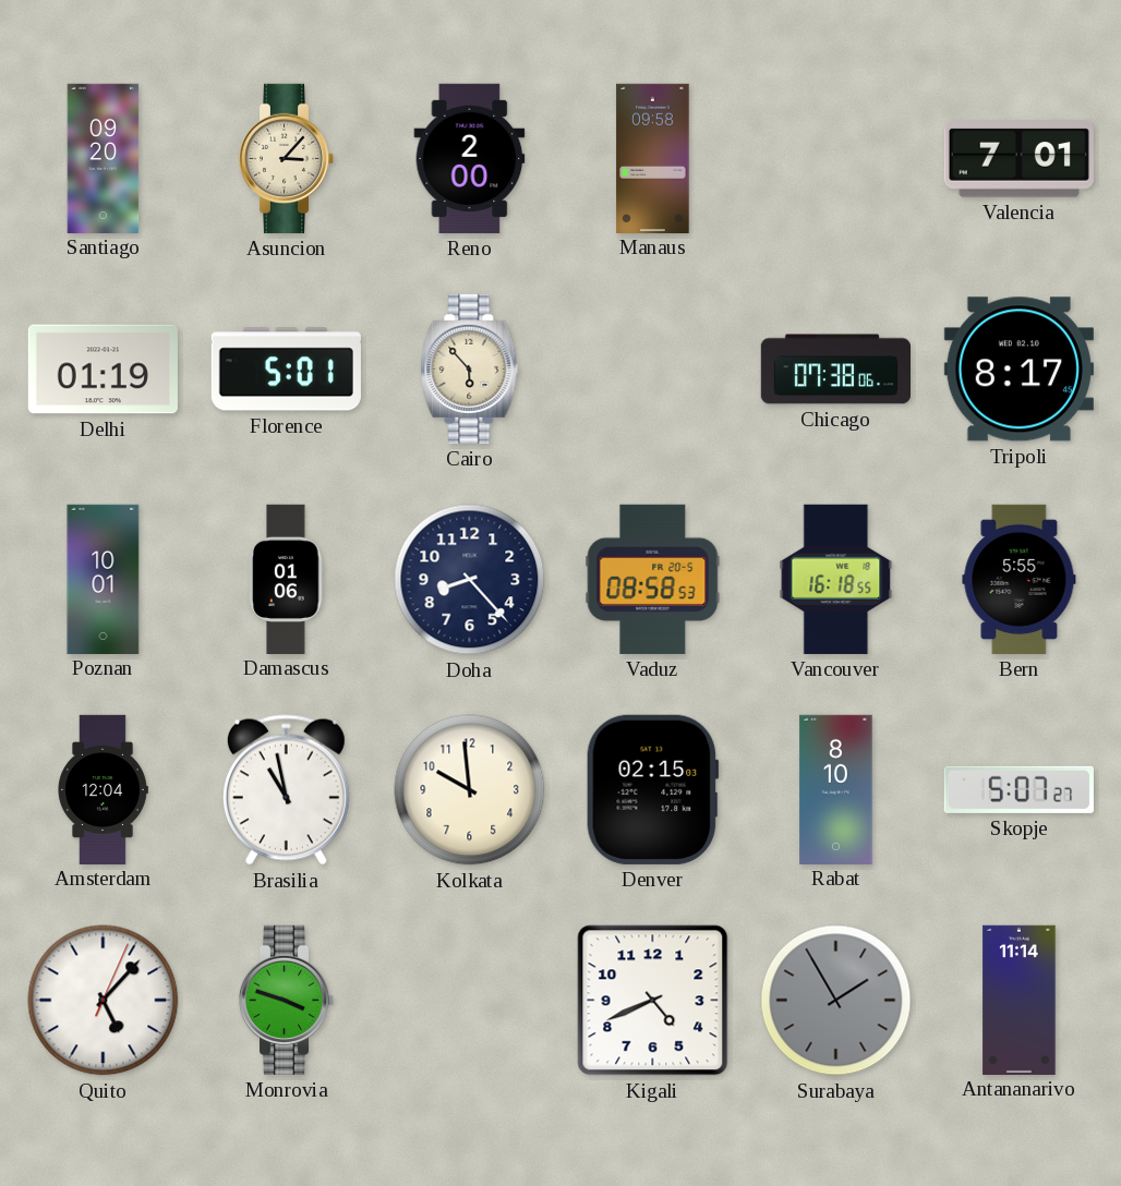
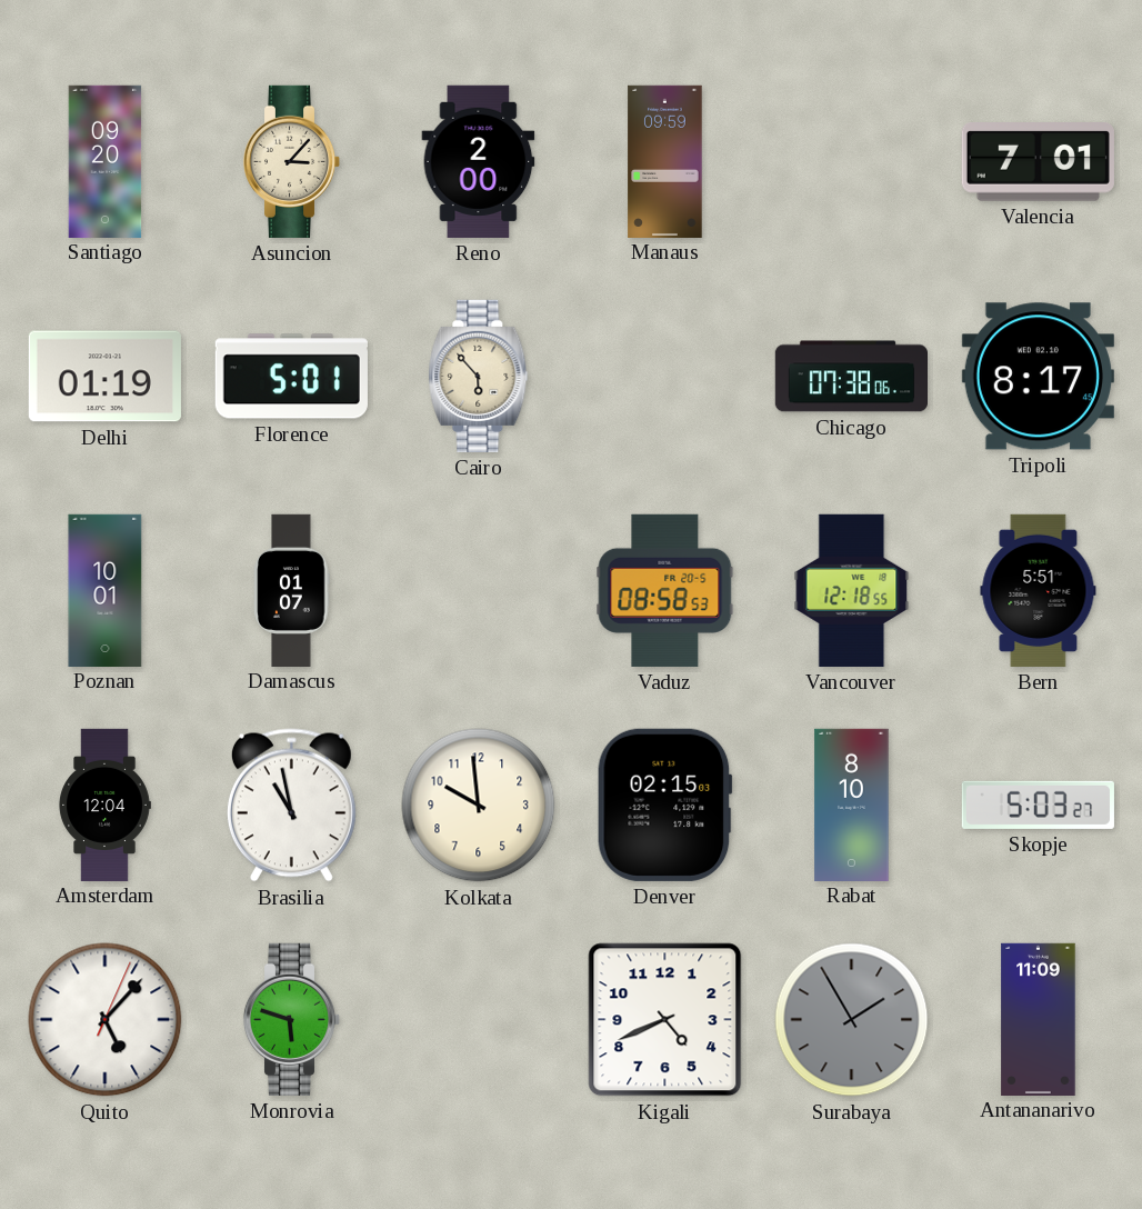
Manaus: 09:58 -> 09:59 (665, 161)
Damascus: 01:06 -> 01:07 (292, 590)
Doha: 8:23 -> none (470, 580)
Vancouver: 16:18 -> 12:18 (852, 590)
Bern: 5:55 -> 5:51 (1039, 590)
Skopje: 5:07 -> 5:03 (1038, 805)
Monrovia: 3:48 -> 5:48 (292, 1019)
Antananarivo: 11:14 -> 11:09 (1039, 1019)
